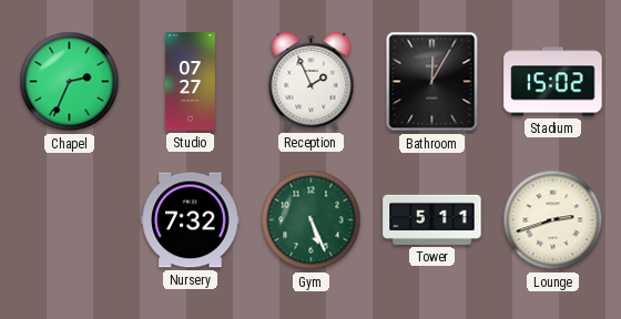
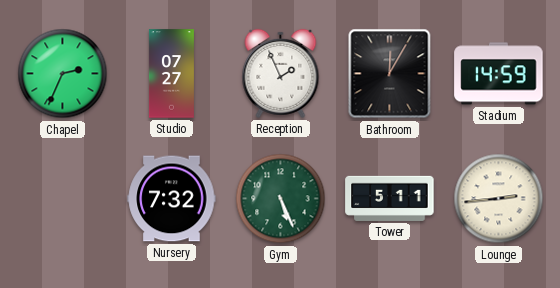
Stadium: 15:02 -> 14:59 (499, 74)
Lounge: 2:42 -> 2:44 (499, 199)
